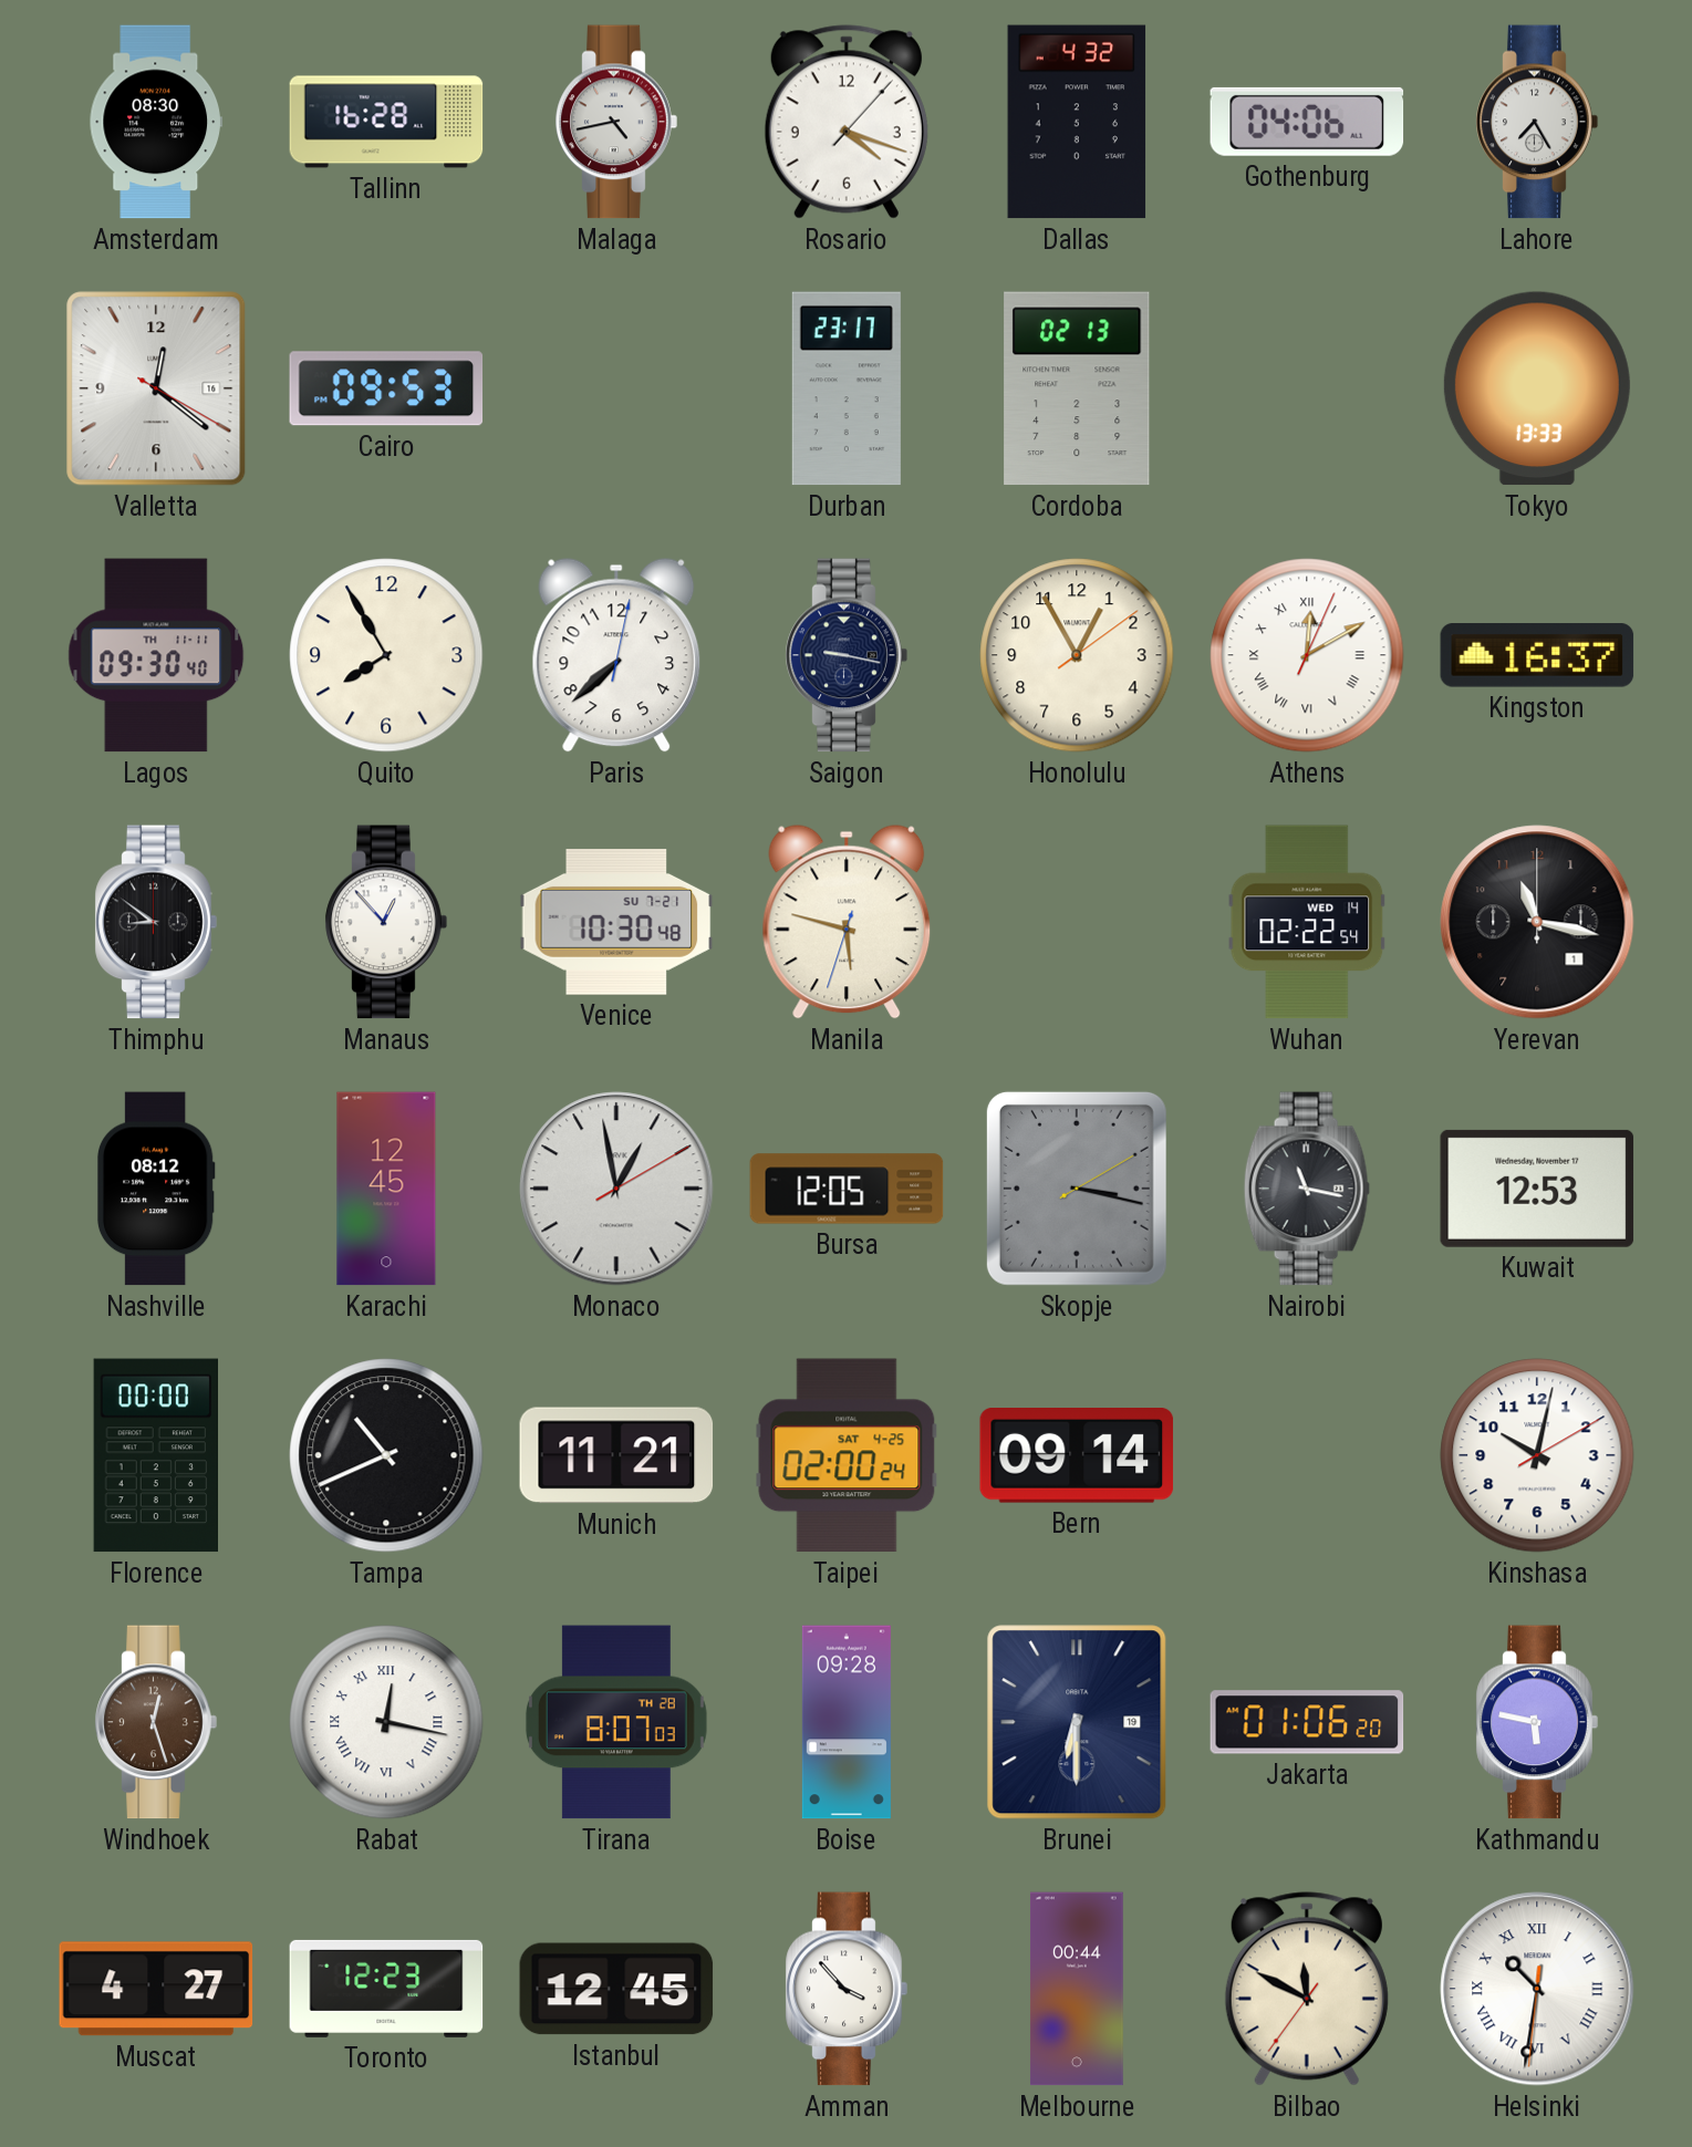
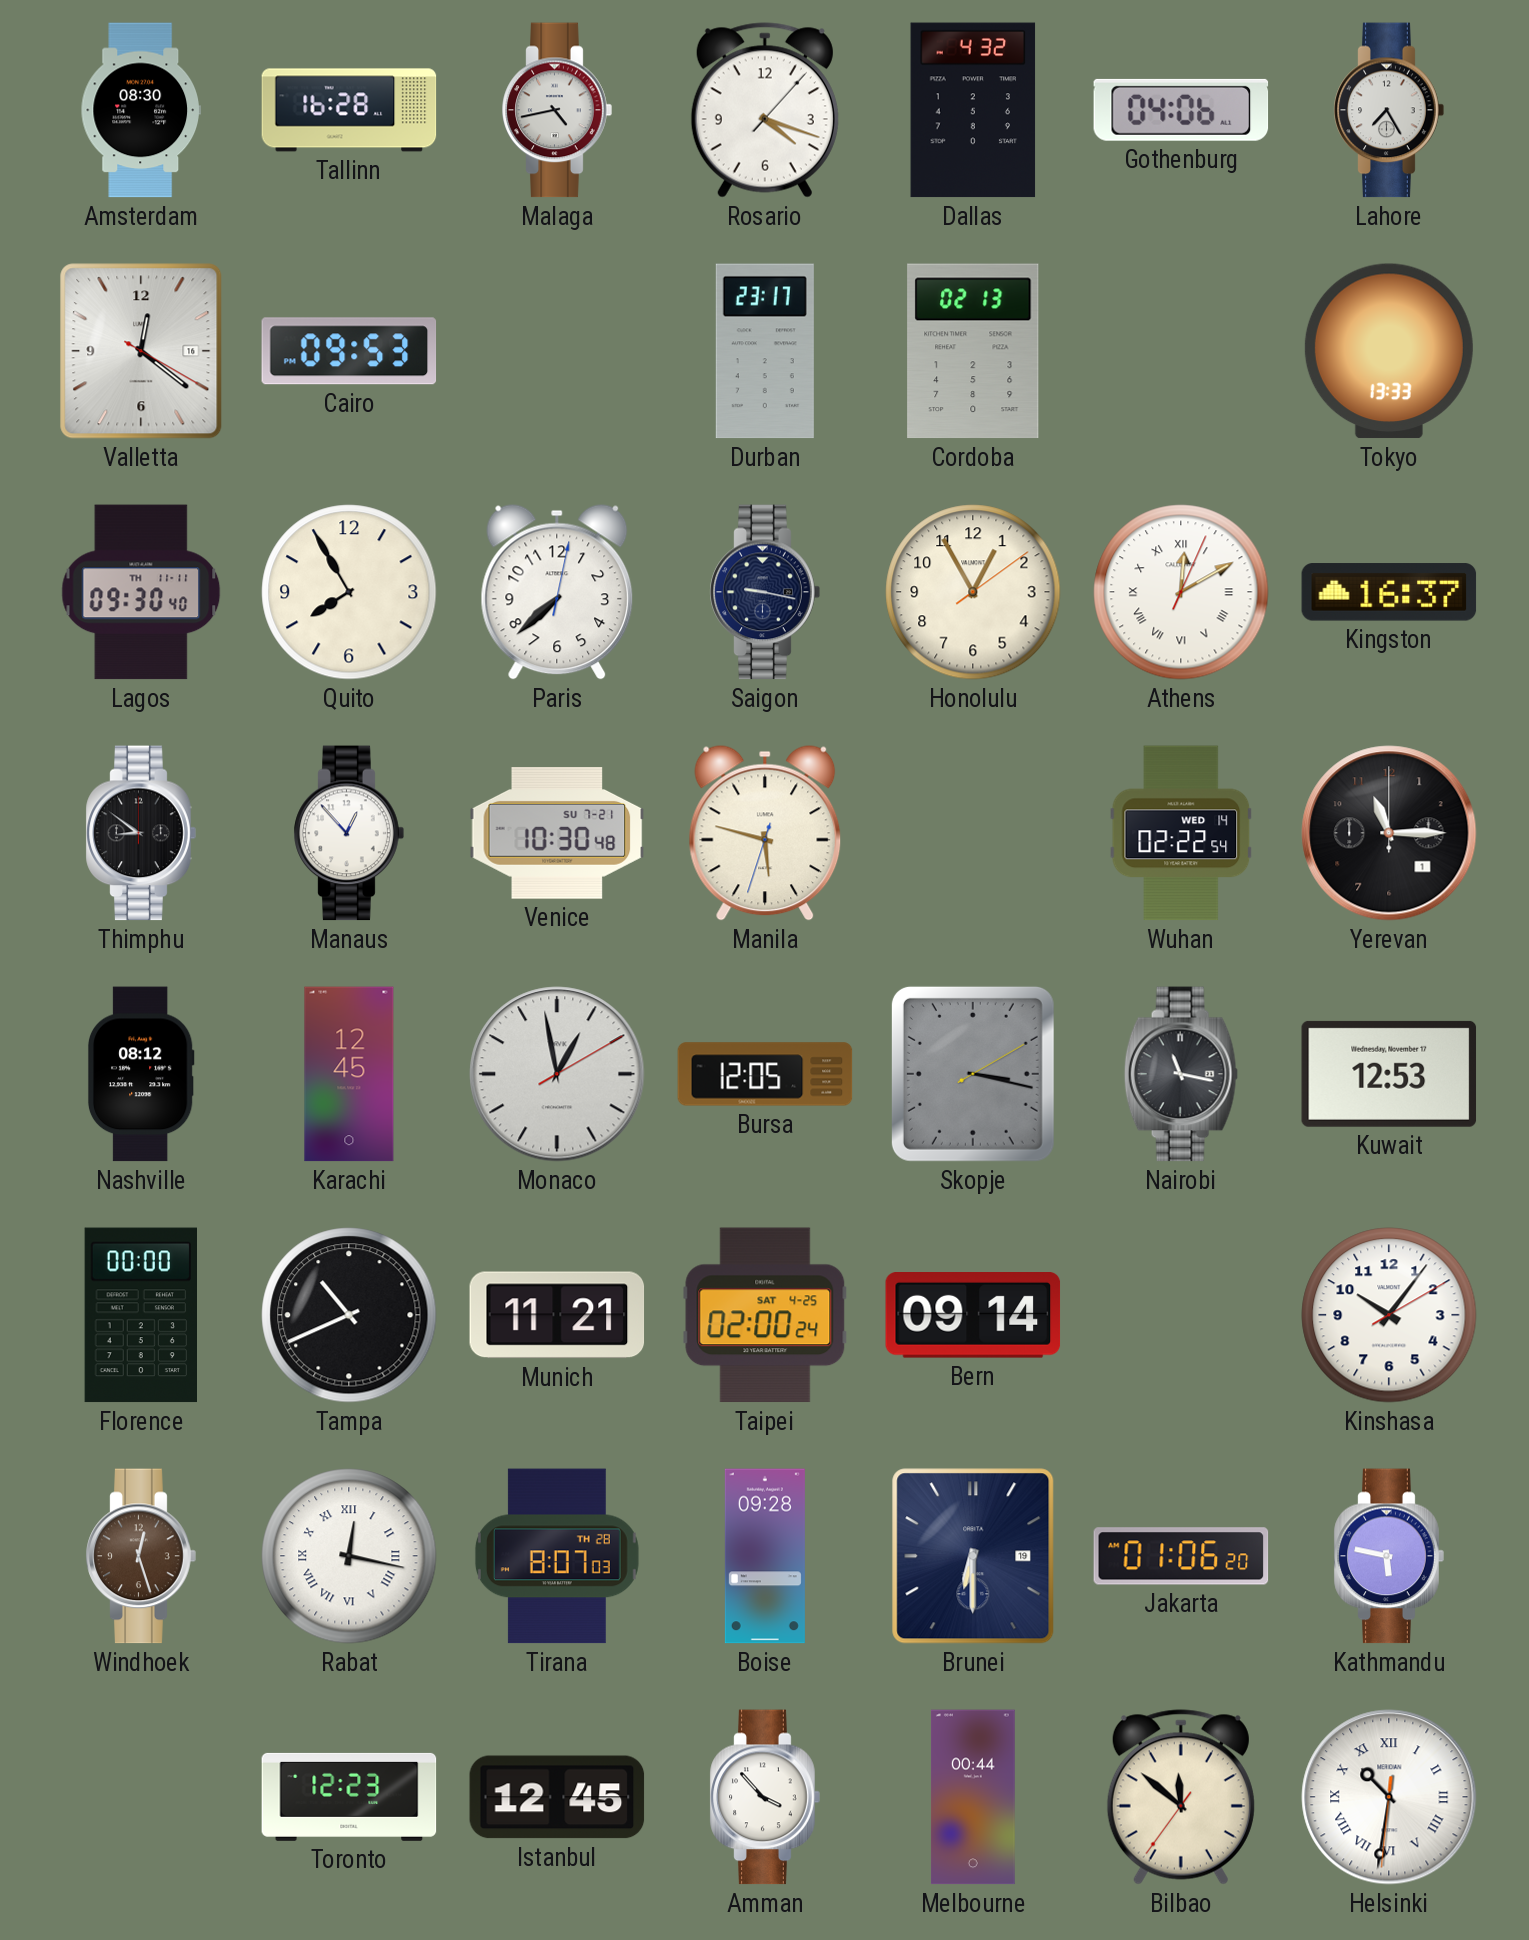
Yerevan: 11:17 -> 11:15 (1389, 833)
Kinshasa: 10:02 -> 10:06 (1389, 1315)
Muscat: 4:27 -> none (156, 1989)
Bilbao: 11:49 -> 11:51 (1181, 1797)
